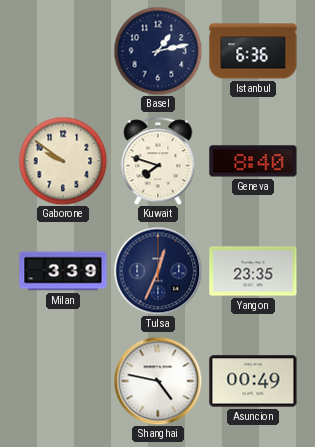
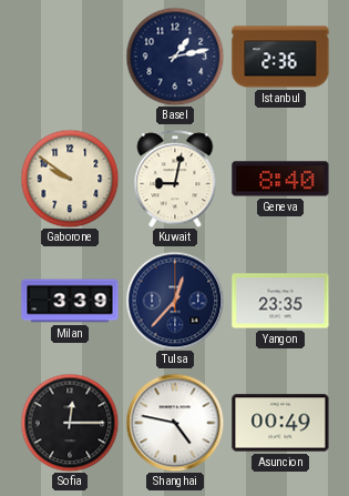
Istanbul: 6:36 -> 2:36 (280, 57)
Kuwait: 7:48 -> 9:02 (175, 179)
Tulsa: 12:34 -> 12:37 (175, 301)
Sofia: none -> 12:15 (70, 423)
